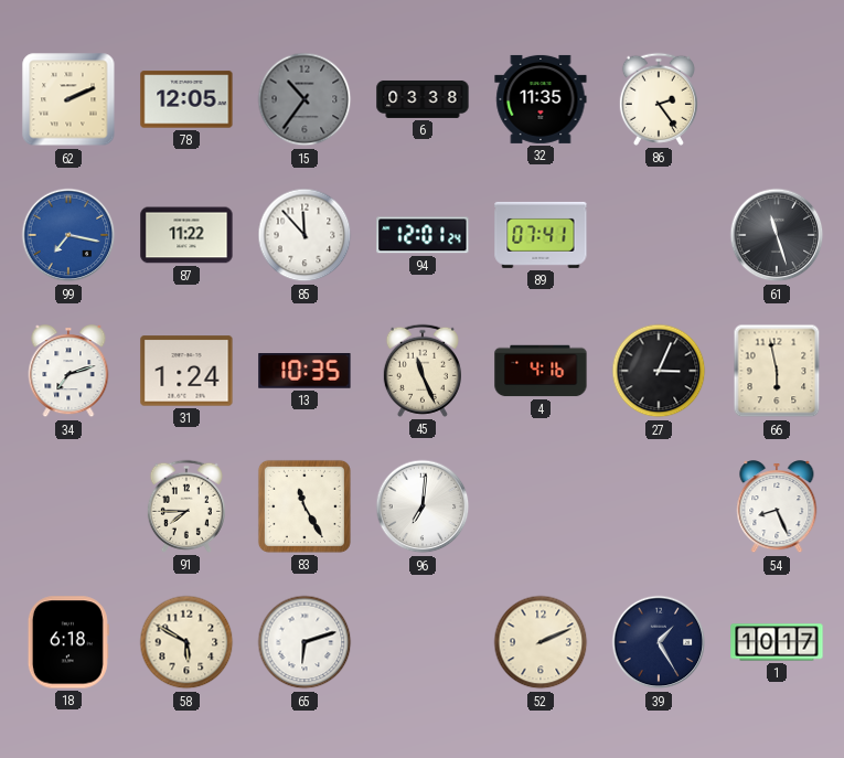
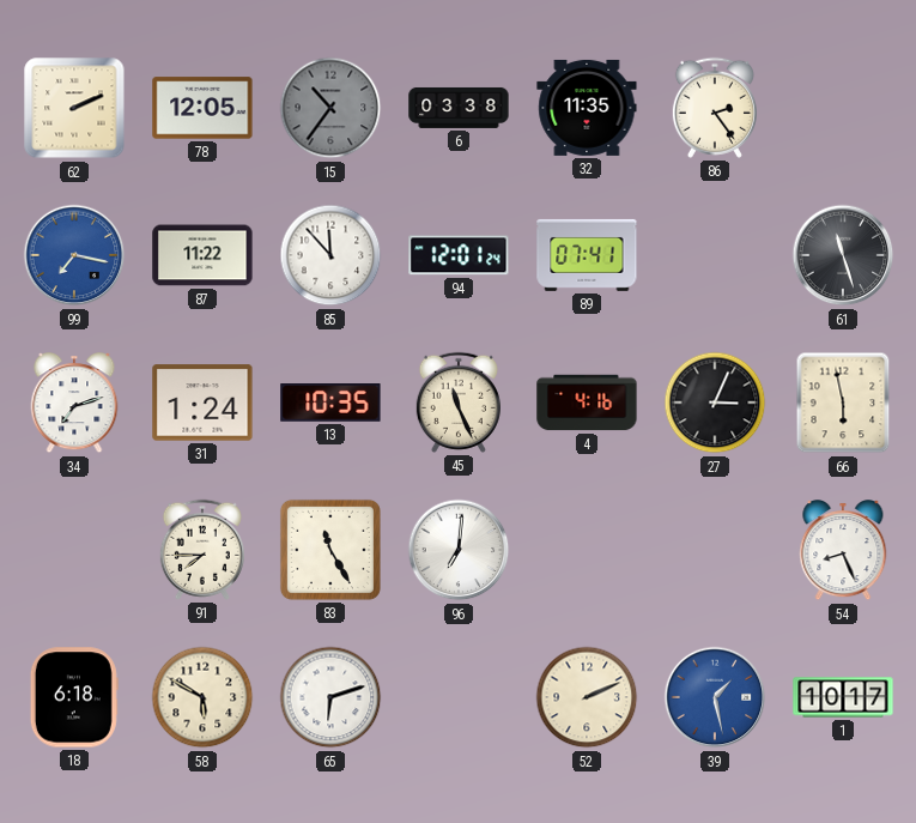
39: 1:25 -> 1:28 (715, 697)
39 dial: navy -> blue (715, 697)
